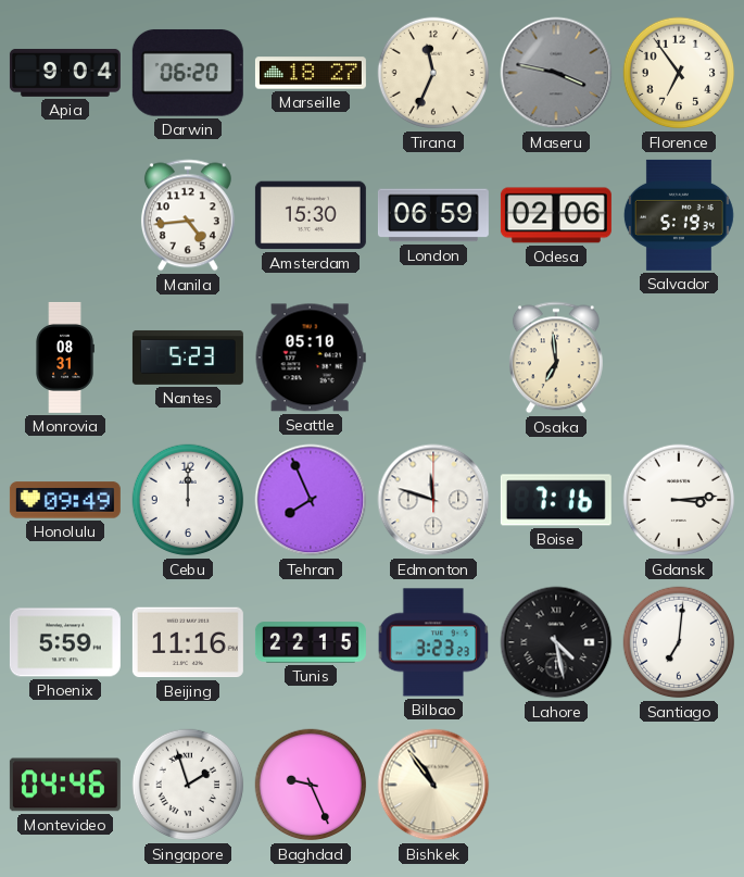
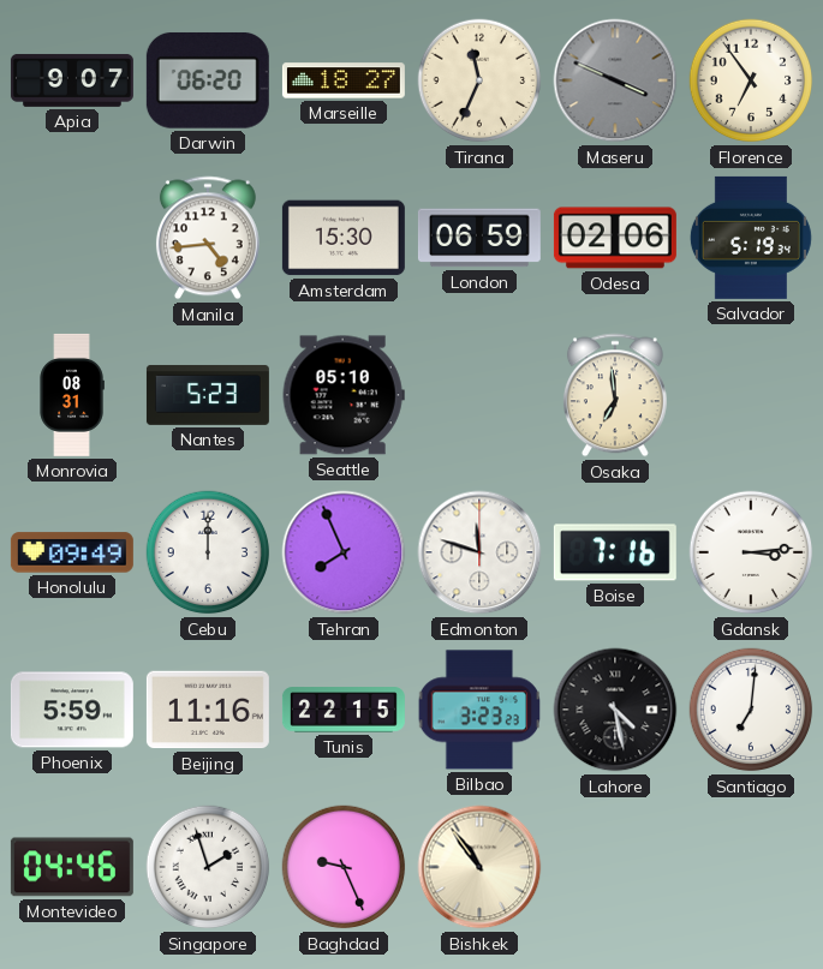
Apia: 9:04 -> 9:07 (72, 80)
Maseru: 3:47 -> 3:49 (615, 80)
